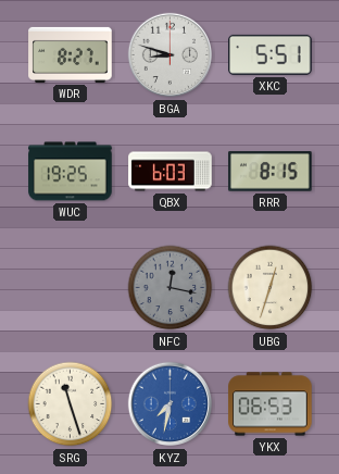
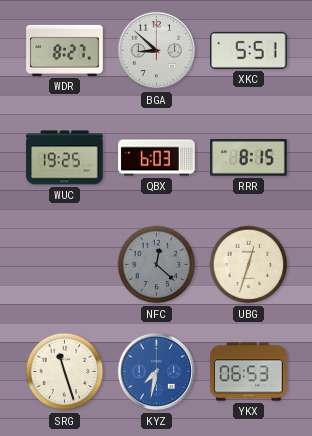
BGA: 8:48 -> 8:52 (157, 51)
NFC: 12:17 -> 12:22 (157, 265)
